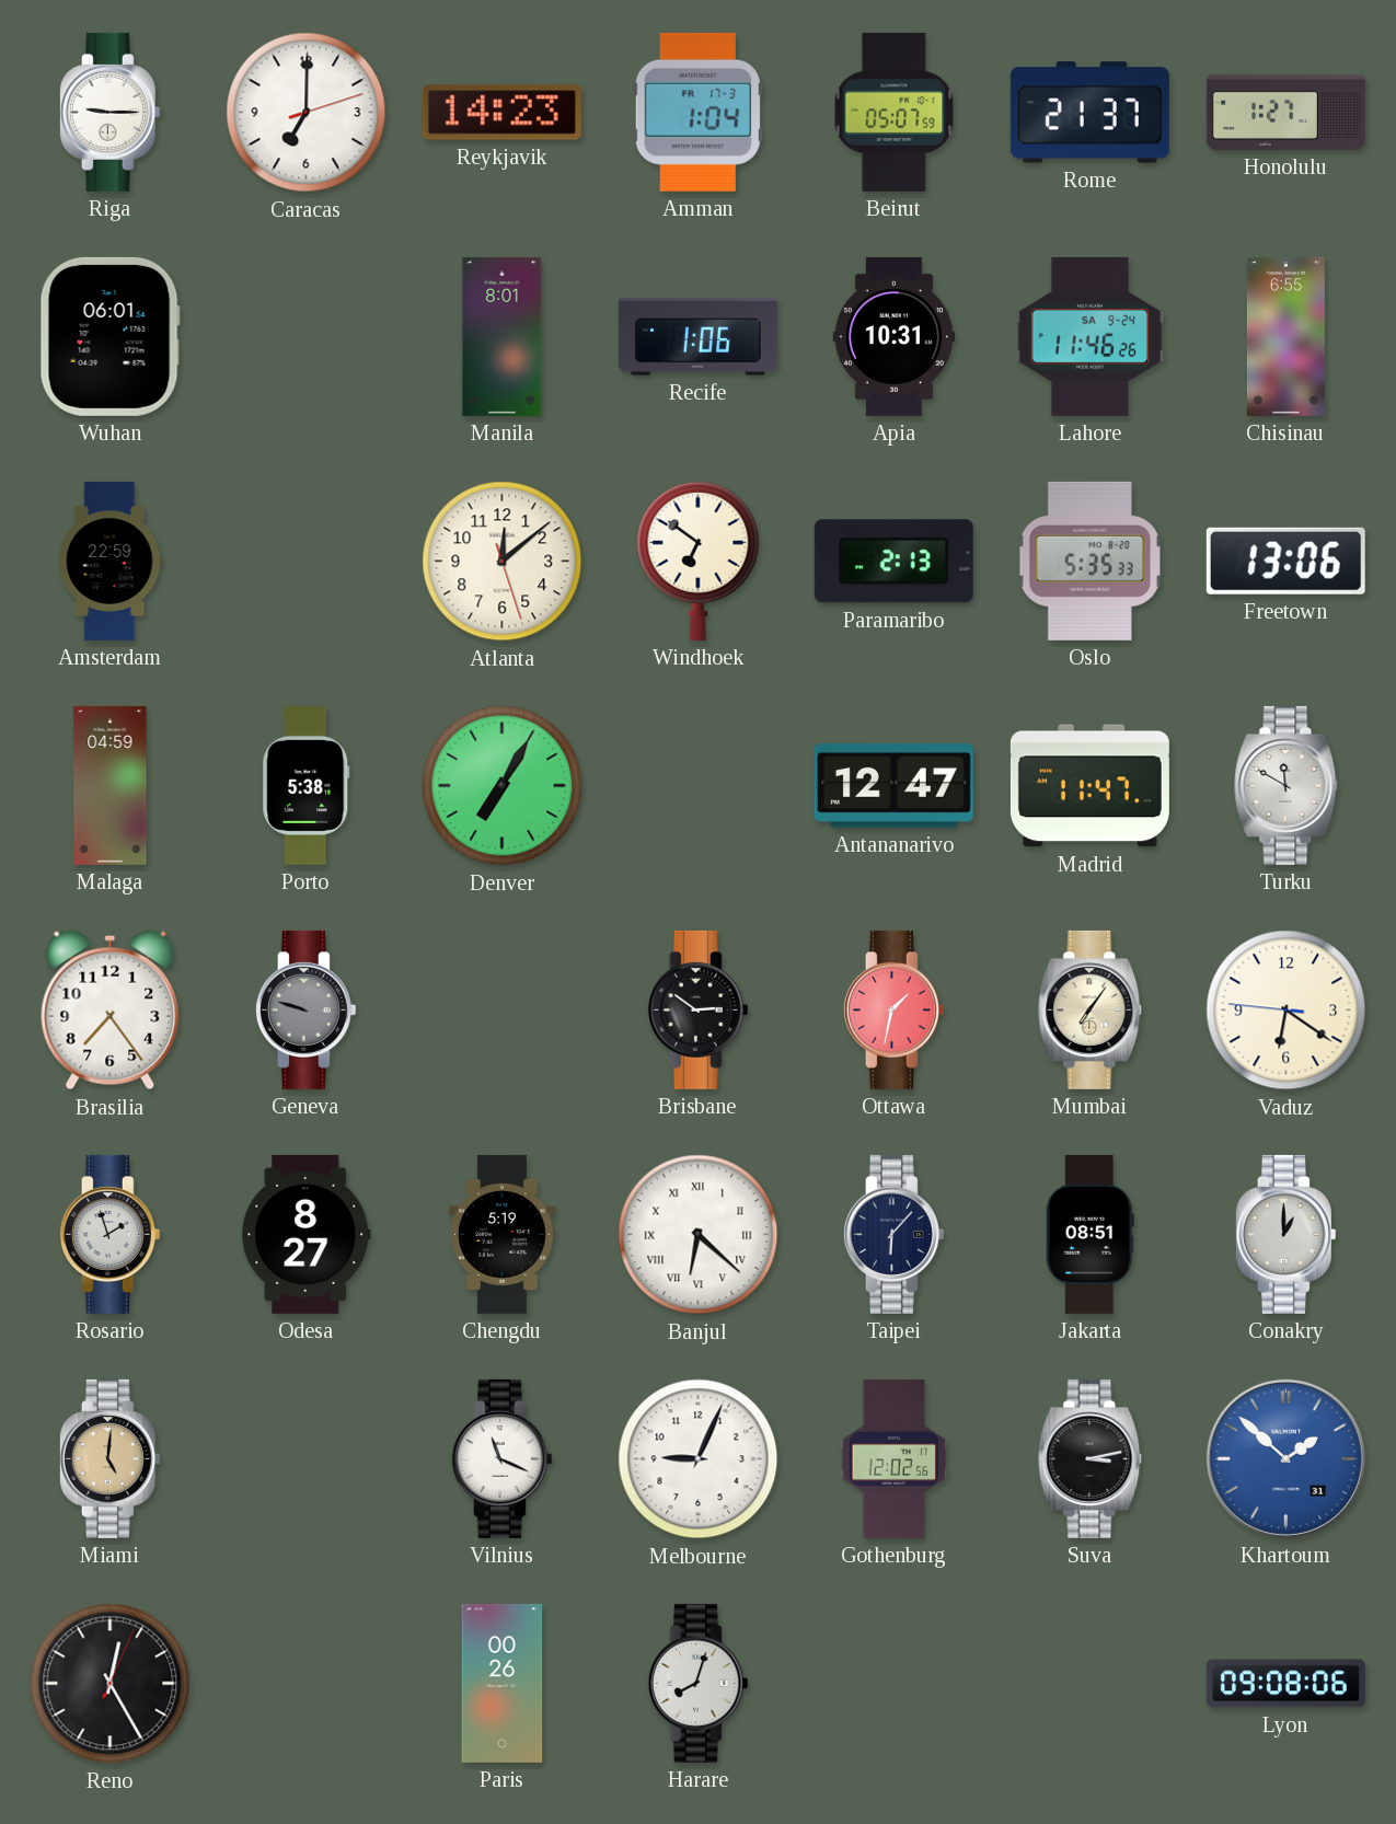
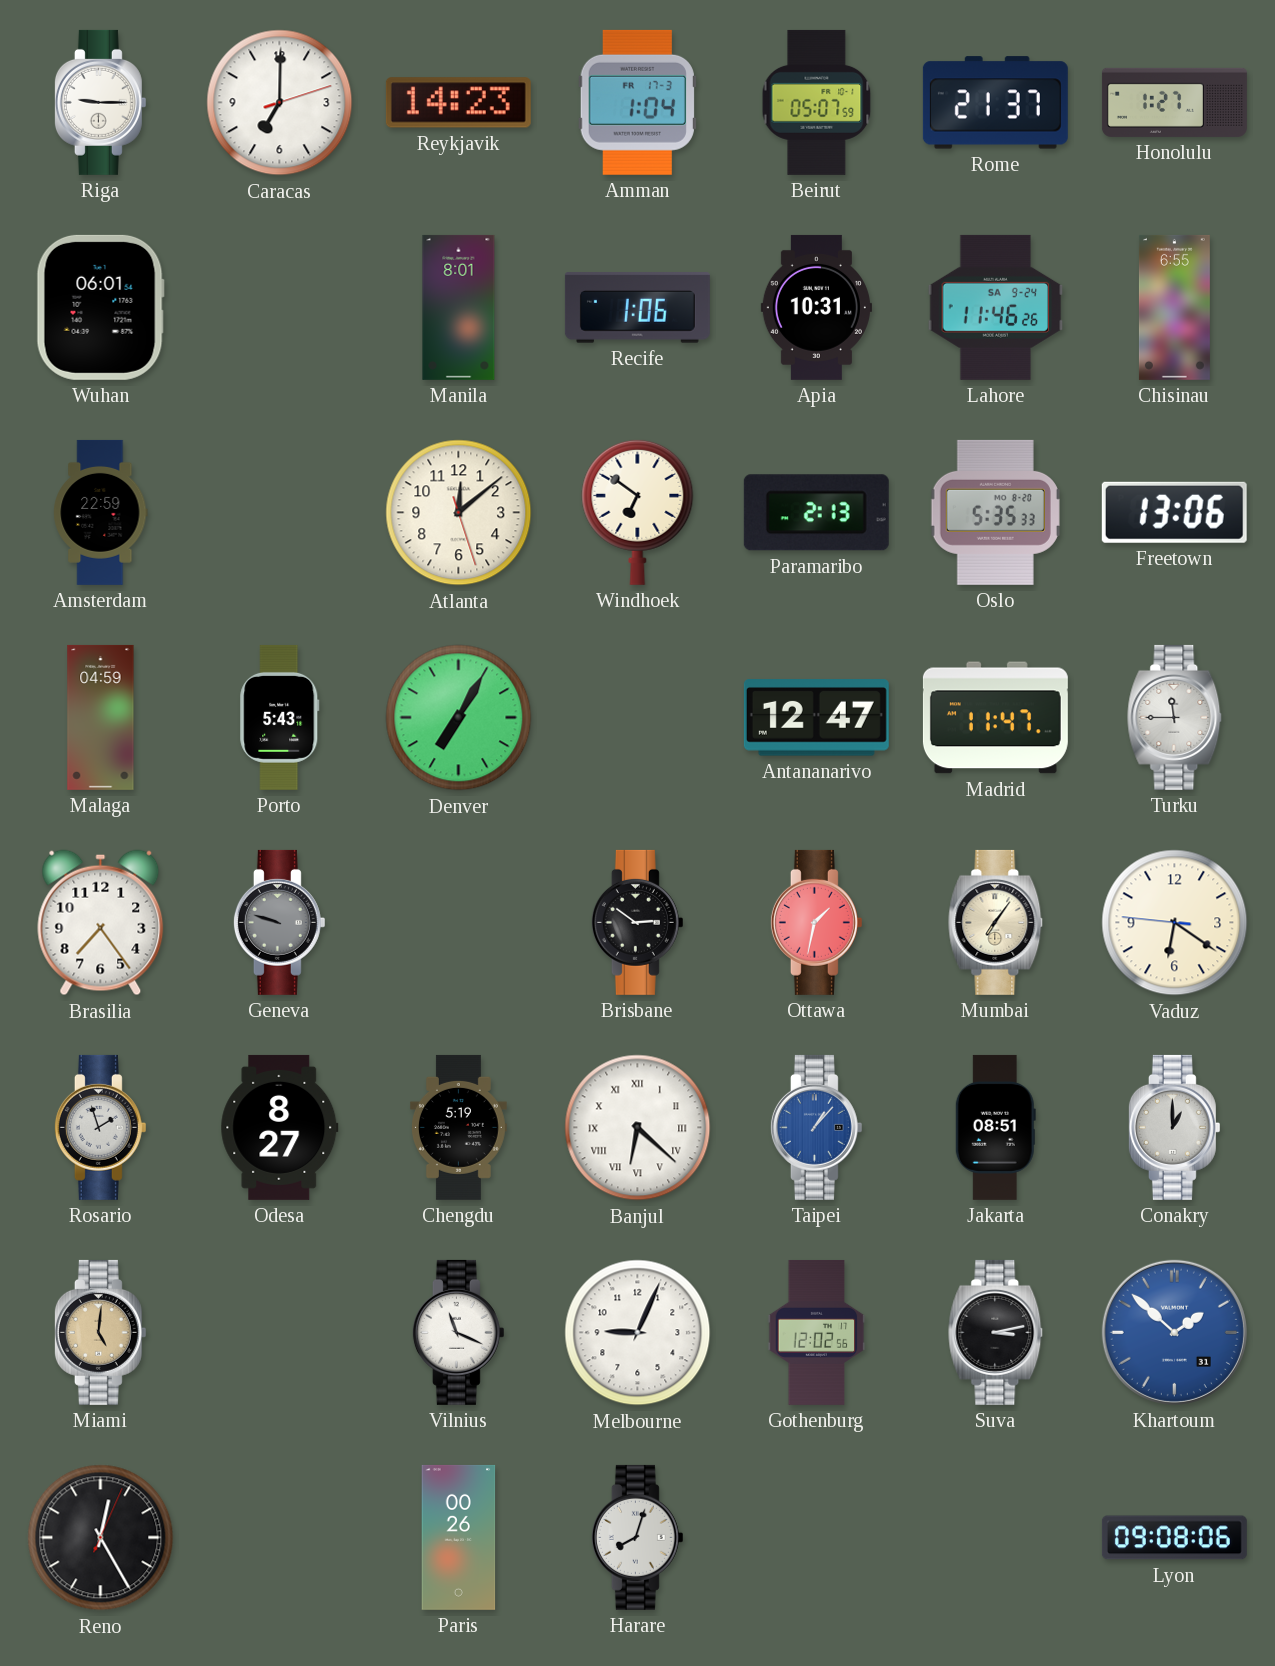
Porto: 5:38 -> 5:43 (280, 717)
Turku: 11:50 -> 11:45 (1175, 717)
Taipei: 6:07 -> 1:07 (816, 1127)
Taipei dial: navy -> blue (816, 1127)
